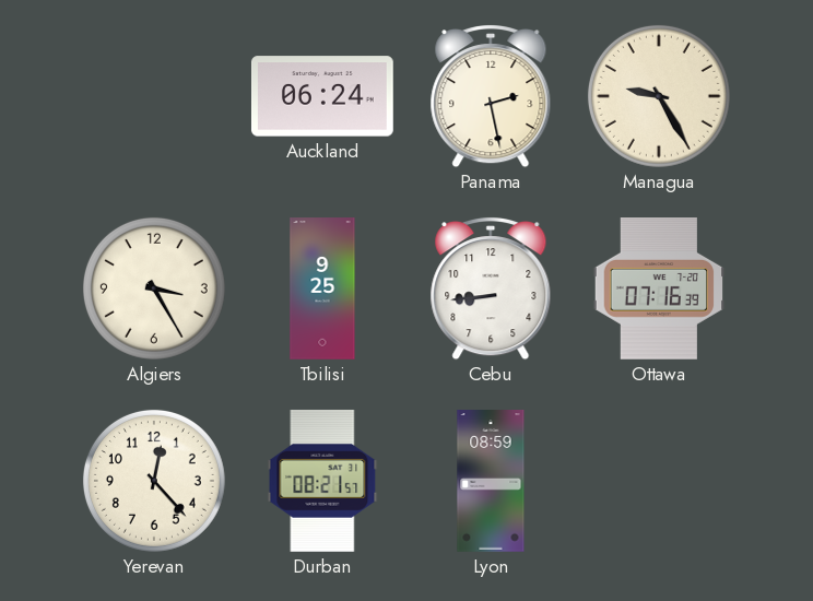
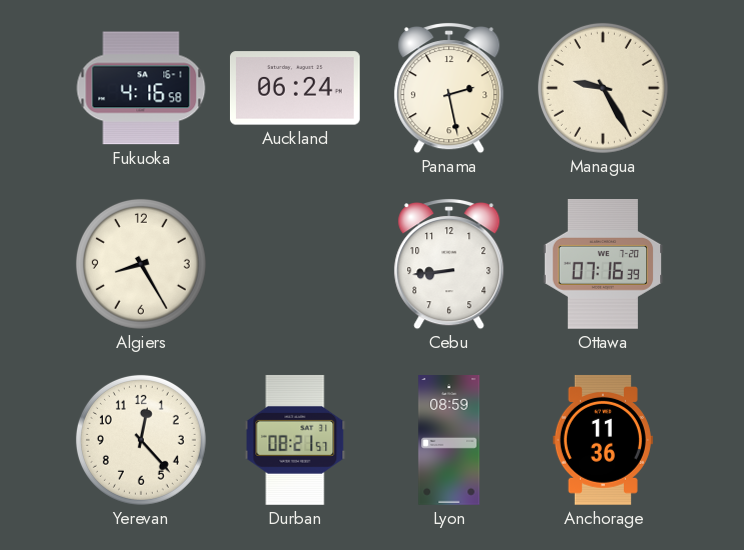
Fukuoka: none -> 4:16 (141, 88)
Algiers: 3:25 -> 8:25 (141, 264)
Tbilisi: 9:25 -> none (322, 288)
Anchorage: none -> 11:36 (603, 440)
